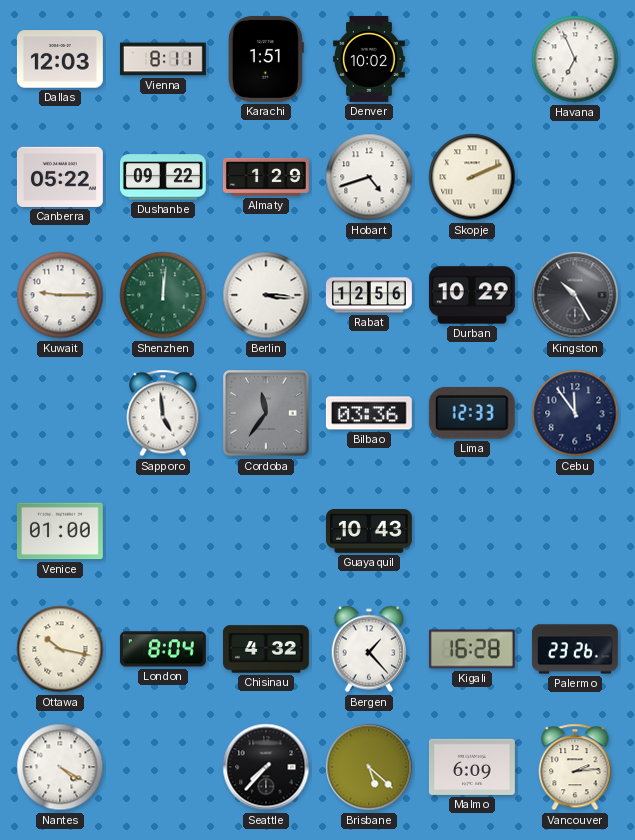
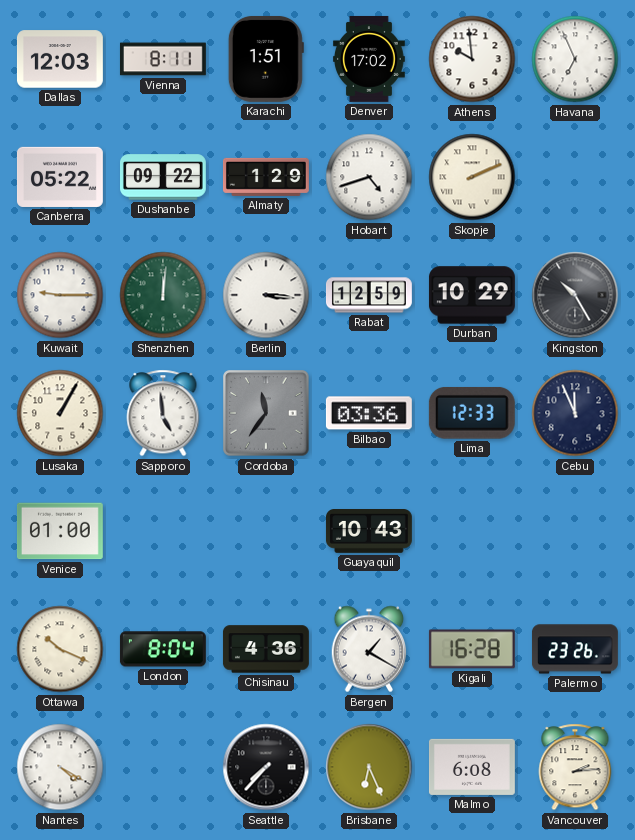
Denver: 10:02 -> 17:02 (369, 59)
Athens: none -> 9:59 (472, 59)
Rabat: 12:56 -> 12:59 (369, 295)
Lusaka: none -> 1:05 (60, 413)
Cebu: 11:54 -> 11:56 (575, 413)
Ottawa: 10:17 -> 10:19 (60, 649)
Chisinau: 4:32 -> 4:36 (266, 649)
Bergen: 1:23 -> 1:20 (369, 649)
Brisbane: 5:22 -> 6:26 (369, 767)
Malmo: 6:09 -> 6:08 (472, 767)
